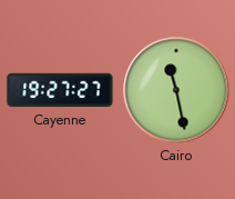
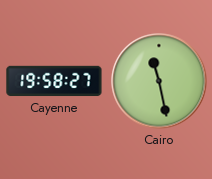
Cayenne: 19:27 -> 19:58 (54, 81)
